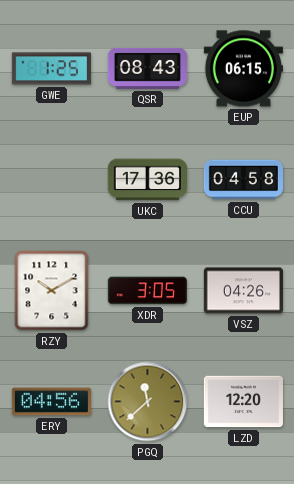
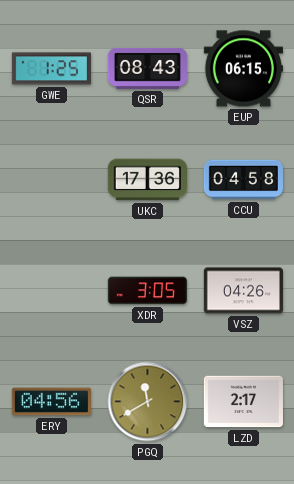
RZY: 10:10 -> none (52, 291)
PGQ: 11:38 -> 11:40 (148, 402)
LZD: 12:20 -> 2:17 (243, 402)
